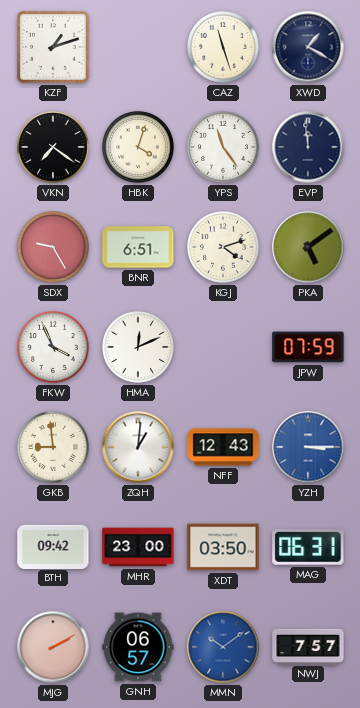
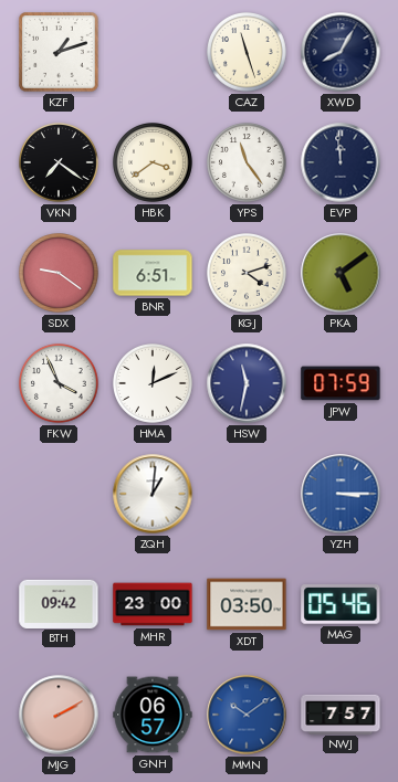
XWD: 1:20 -> 8:05 (341, 52)
HBK: 4:03 -> 3:39 (154, 163)
SDX: 9:25 -> 9:21 (60, 274)
HSW: none -> 11:32 (247, 383)
GKB: 8:59 -> none (54, 448)
NFF: 12:43 -> none (223, 447)
MAG: 06:31 -> 05:46 (341, 605)
